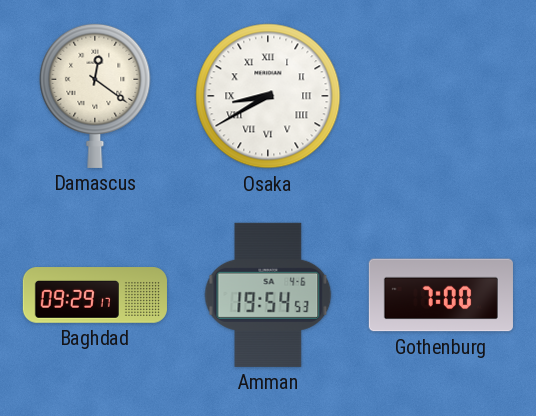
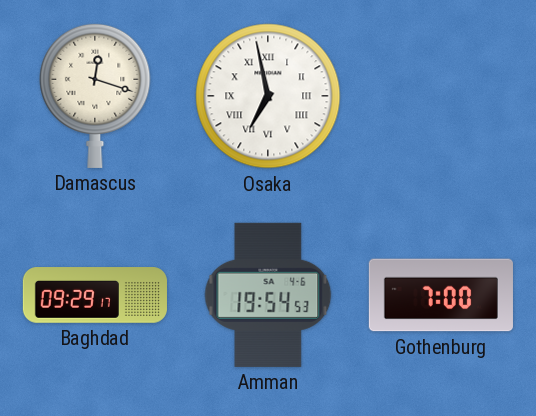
Damascus: 12:21 -> 12:18 (95, 95)
Osaka: 8:40 -> 6:58 (268, 96)
